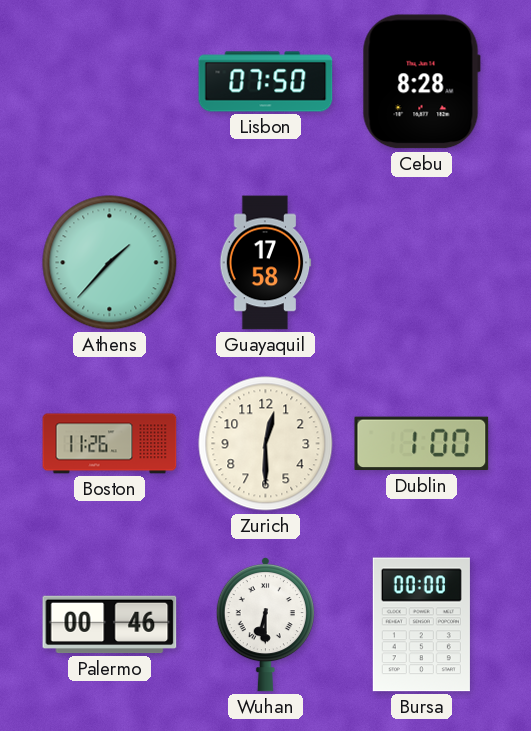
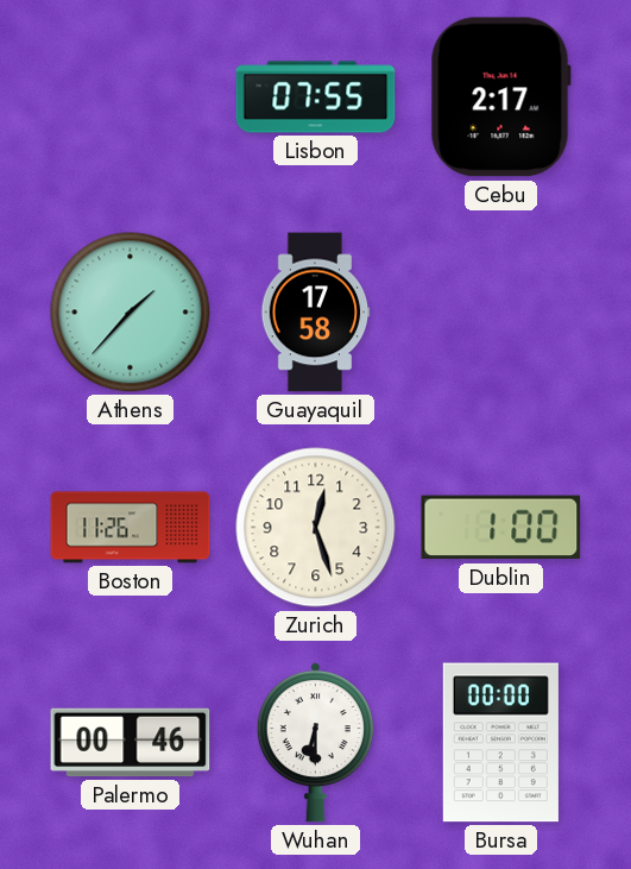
Lisbon: 07:50 -> 07:55 (316, 97)
Cebu: 8:28 -> 2:17 (500, 97)
Zurich: 12:30 -> 12:27 (316, 528)
